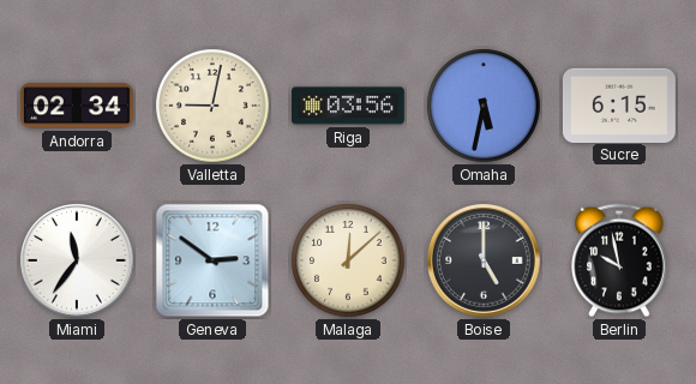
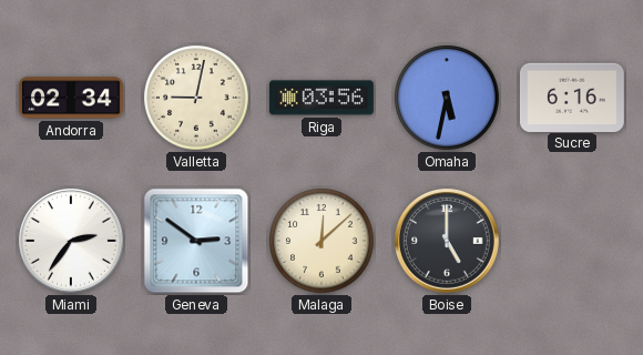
Sucre: 6:15 -> 6:16 (572, 97)
Miami: 11:36 -> 2:36 (72, 242)
Berlin: 9:58 -> none (619, 260)
